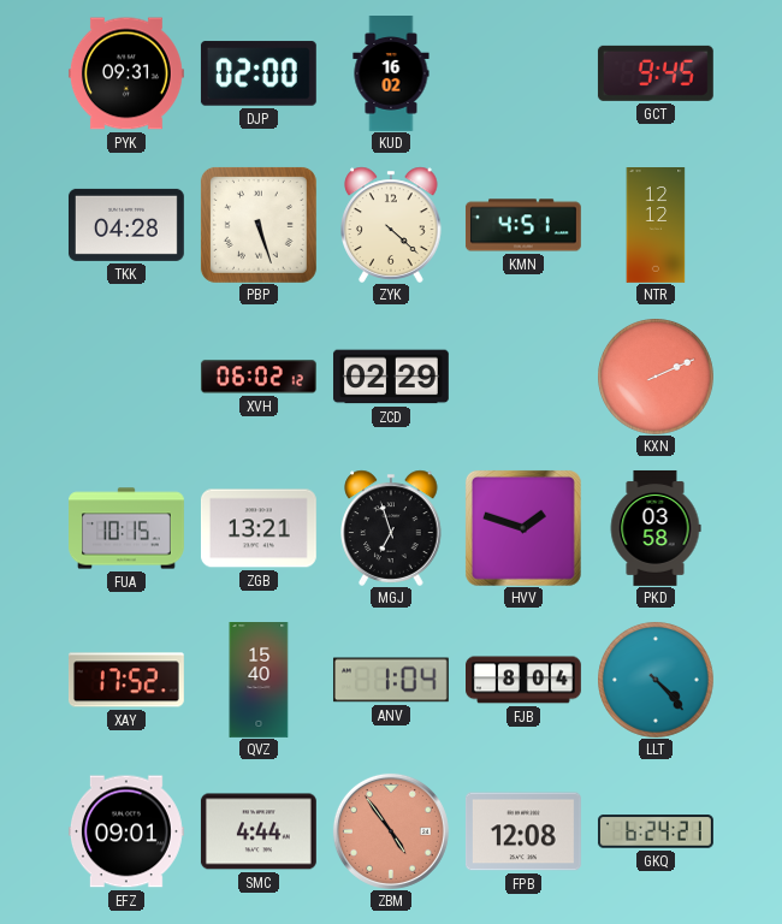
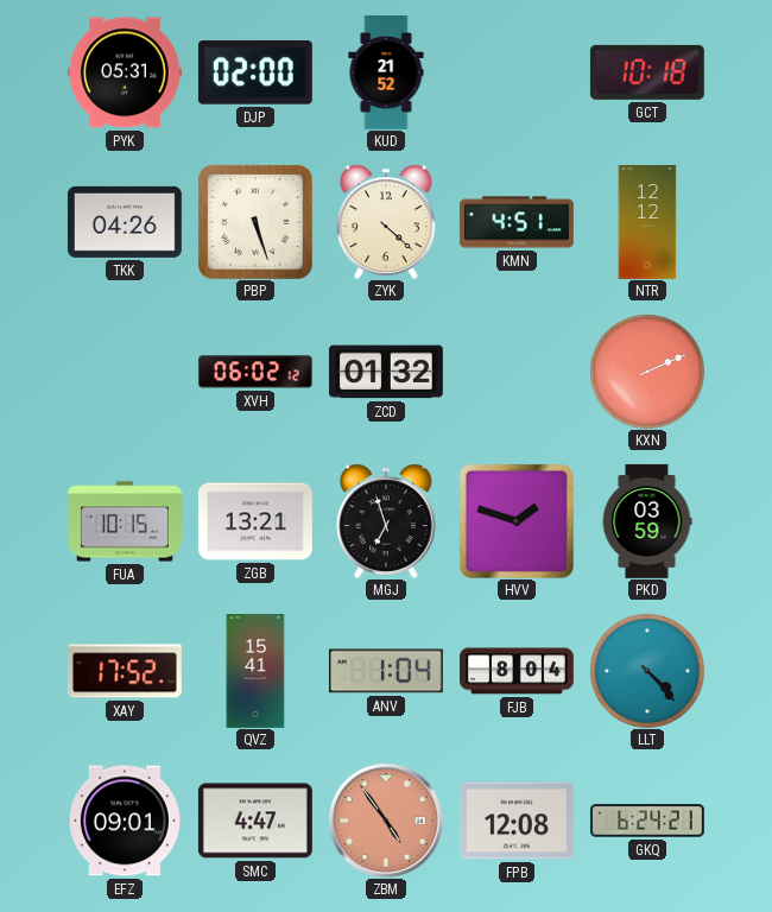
PYK: 09:31 -> 05:31 (125, 72)
KUD: 16:02 -> 21:52 (386, 74)
GCT: 9:45 -> 10:18 (647, 72)
TKK: 04:28 -> 04:26 (125, 222)
ZCD: 02:29 -> 01:32 (386, 372)
PKD: 03:58 -> 03:59 (647, 521)
QVZ: 15:40 -> 15:41 (255, 672)
SMC: 4:44 -> 4:47 (255, 821)
